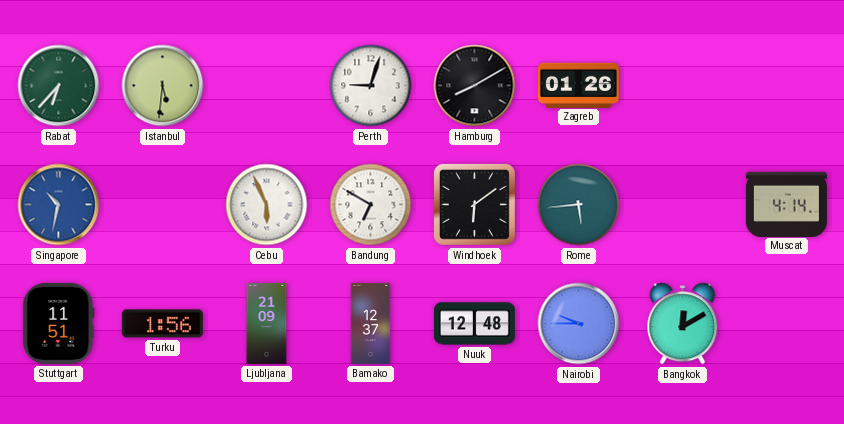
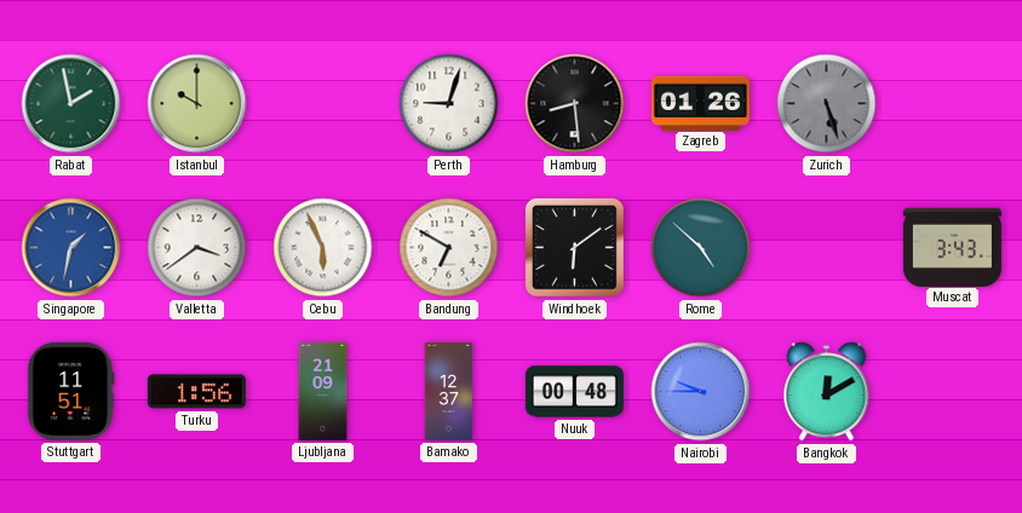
Rabat: 6:37 -> 1:58 (71, 104)
Istanbul: 5:31 -> 10:00 (197, 104)
Hamburg: 8:10 -> 8:29 (575, 104)
Zurich: none -> 5:27 (827, 104)
Singapore: 10:32 -> 1:32 (71, 248)
Valletta: none -> 3:39 (197, 248)
Rome: 5:44 -> 4:52 (701, 248)
Muscat: 4:14 -> 3:43 (952, 247)
Nuuk: 12:48 -> 00:48 (574, 392)
